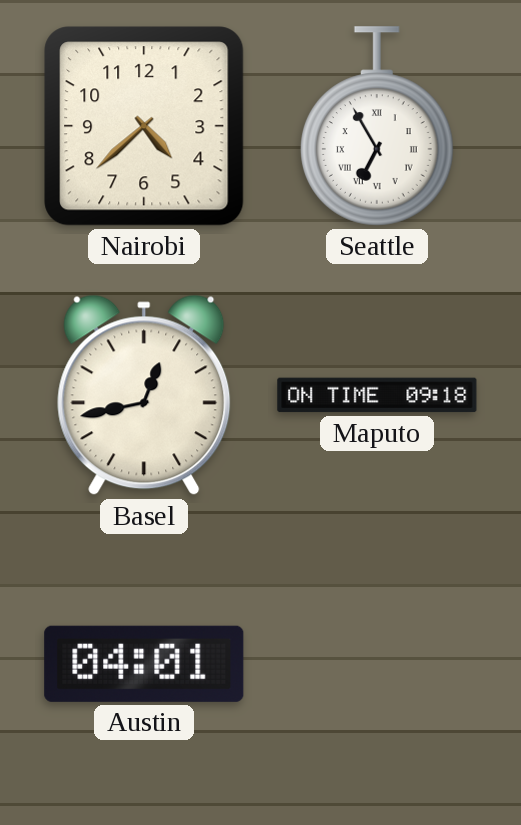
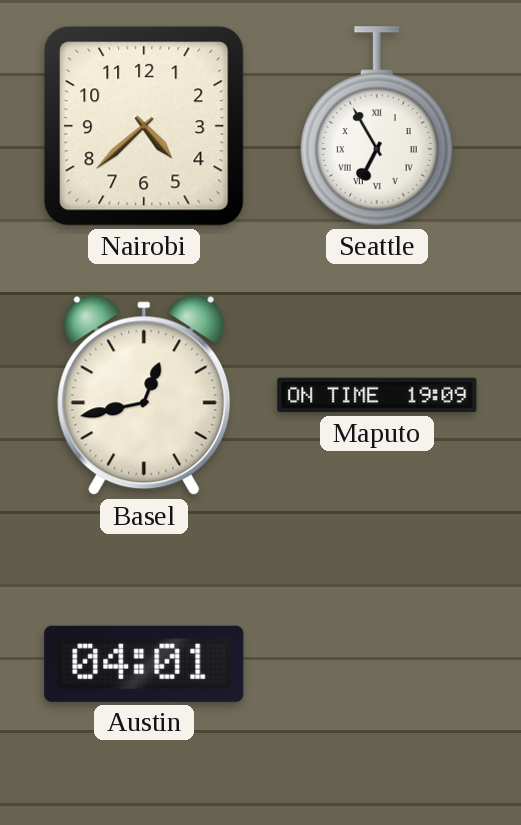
Maputo: 09:18 -> 19:09 (377, 395)
